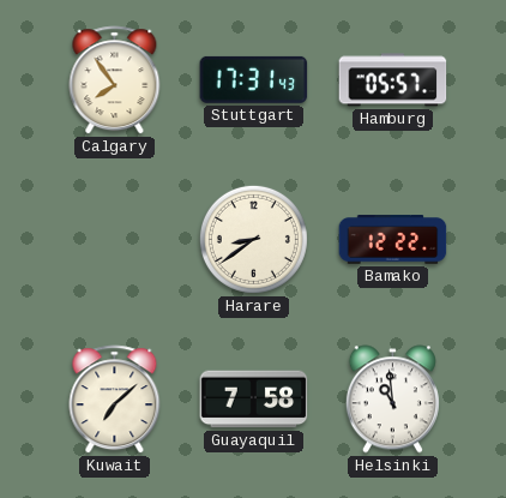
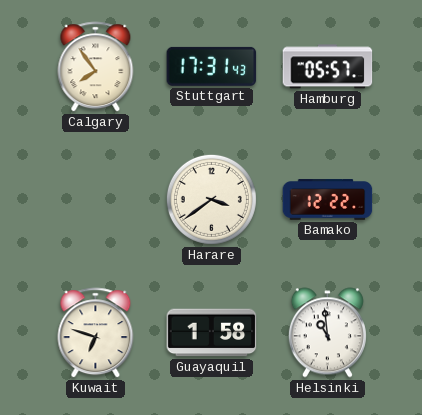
Harare: 8:39 -> 3:39 (211, 199)
Kuwait: 7:08 -> 6:48 (96, 333)
Guayaquil: 7:58 -> 1:58 (212, 333)
